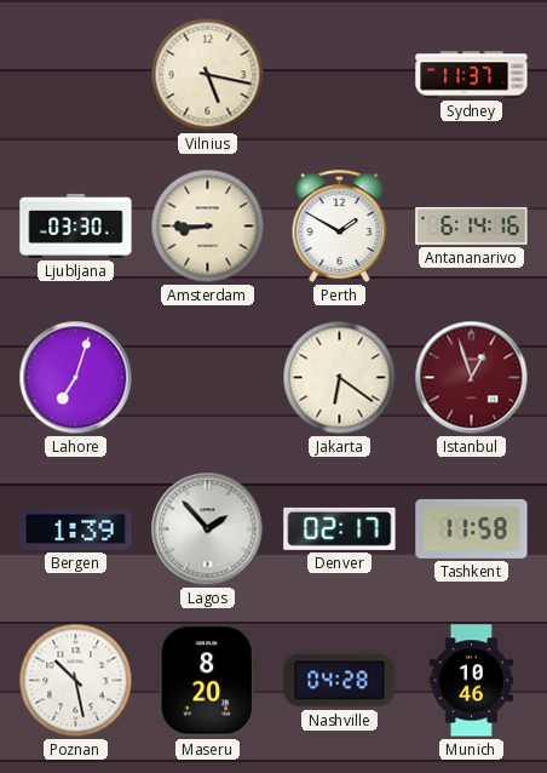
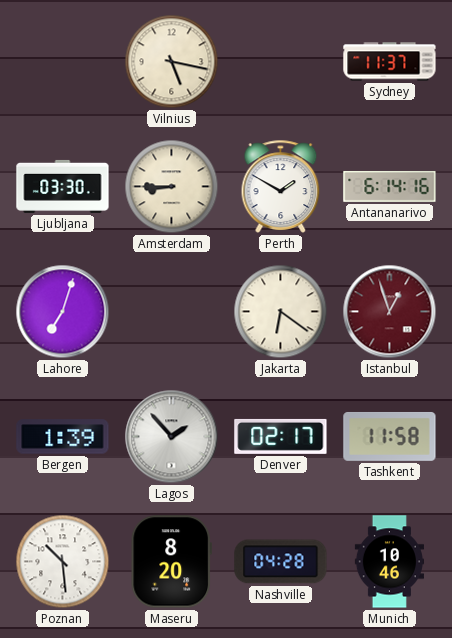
Poznan: 10:28 -> 10:29 (63, 562)
